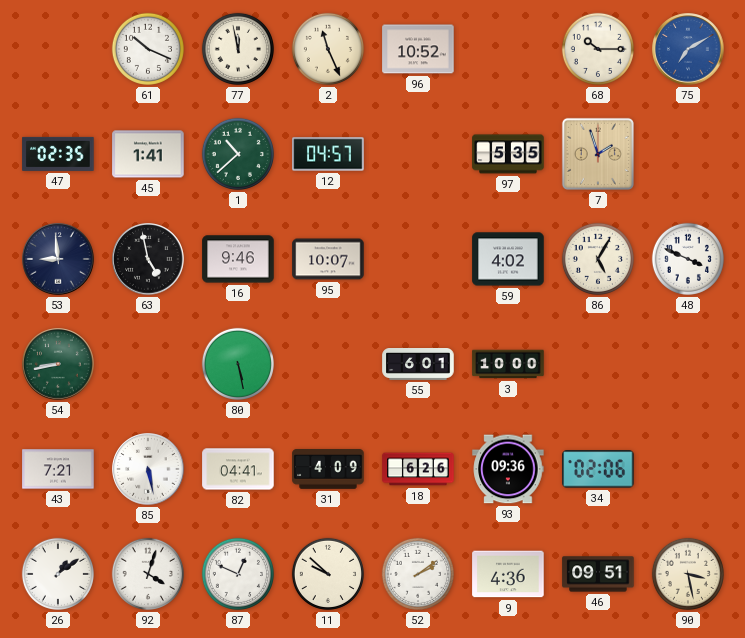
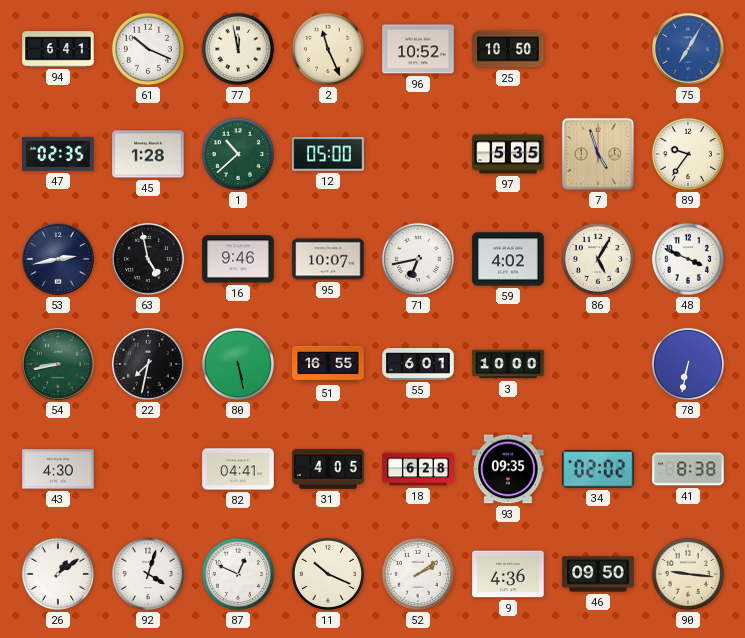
94: none -> 6:41 (58, 49)
25: none -> 10:50 (508, 49)
68: 10:15 -> none (598, 49)
75: 7:10 -> 7:05 (688, 49)
45: 1:41 -> 1:28 (148, 154)
12: 04:57 -> 05:00 (328, 154)
7: 1:57 -> 4:57 (598, 154)
89: none -> 9:36 (688, 154)
53: 8:59 -> 2:43 (58, 259)
71: none -> 6:43 (418, 259)
22: none -> 7:32 (148, 364)
51: none -> 16:55 (328, 364)
78: none -> 6:32 (688, 364)
43: 7:21 -> 4:30 (58, 469)
85: 5:28 -> none (148, 469)
31: 4:09 -> 4:05 (328, 469)
18: 6:26 -> 6:28 (418, 469)
93: 09:36 -> 09:35 (508, 469)
34: 02:06 -> 02:02 (598, 469)
41: none -> 8:38 (688, 469)
11: 9:52 -> 10:19 (328, 574)
46: 09:51 -> 09:50 (598, 574)
90: 3:28 -> 9:16 (688, 574)
